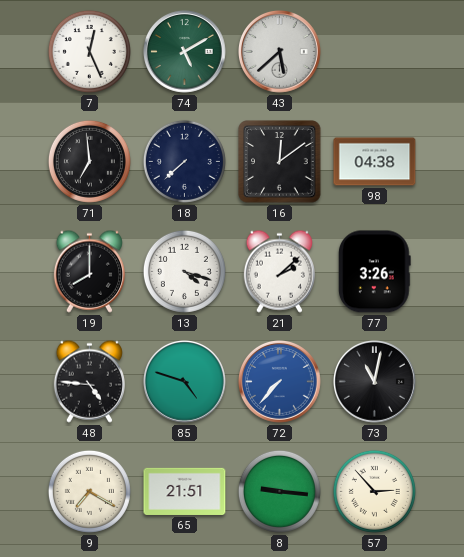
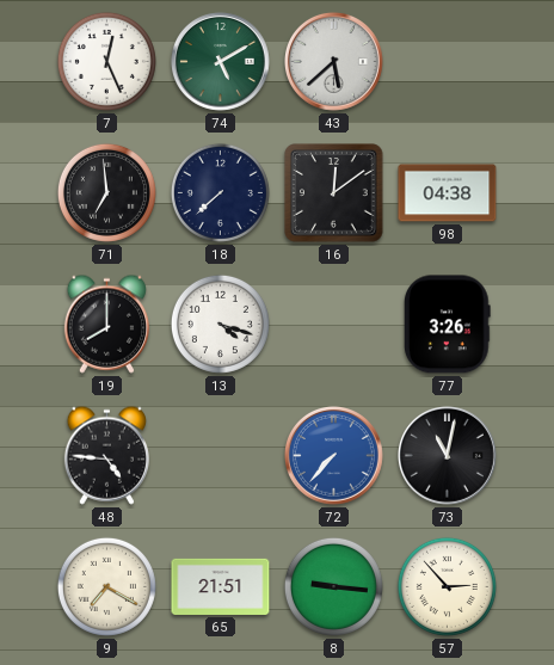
21: 2:08 -> none (279, 271)
85: 4:48 -> none (185, 382)
